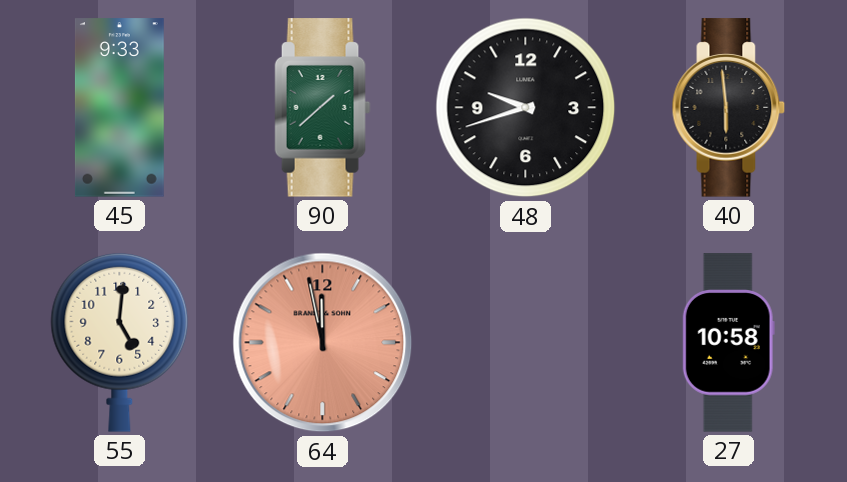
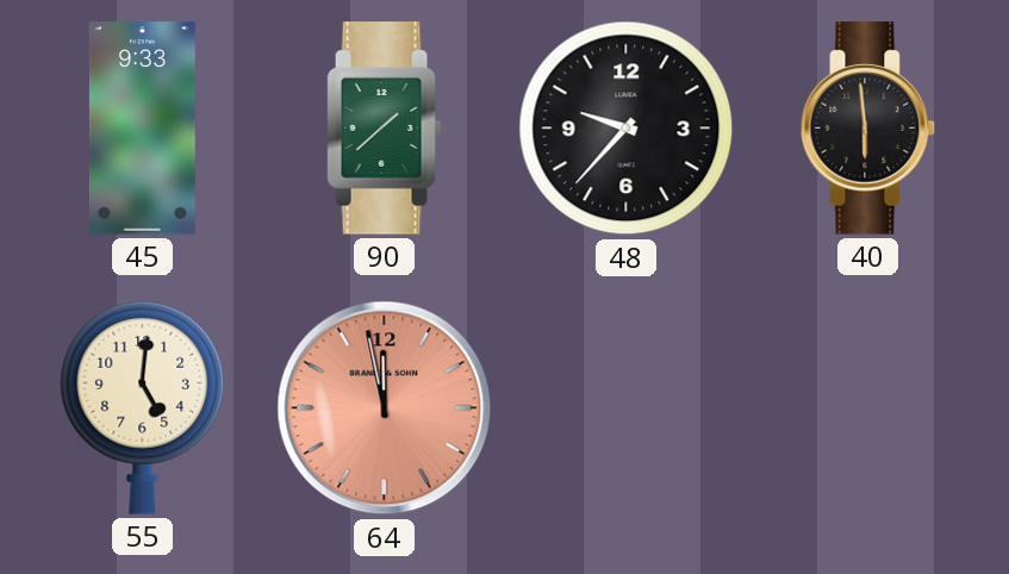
48: 9:42 -> 9:37 (627, 129)
27: 10:58 -> none (728, 343)
